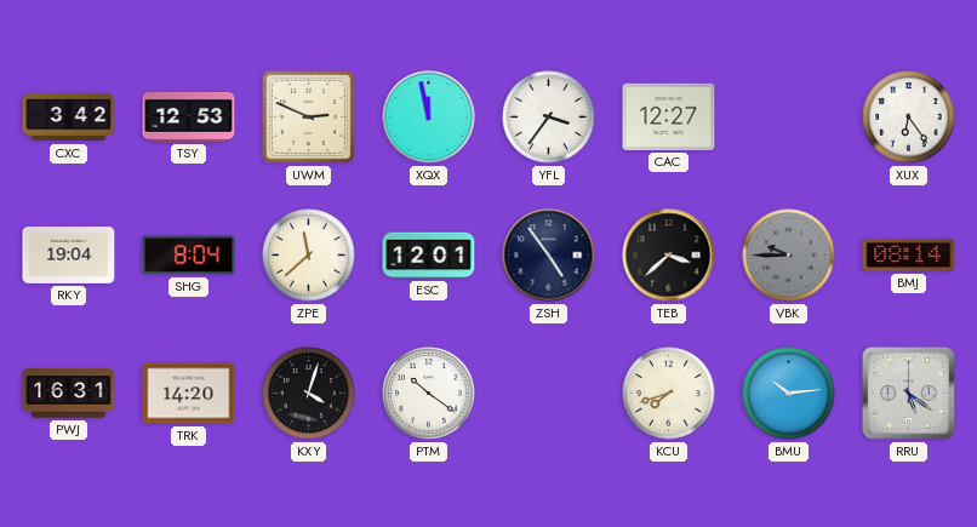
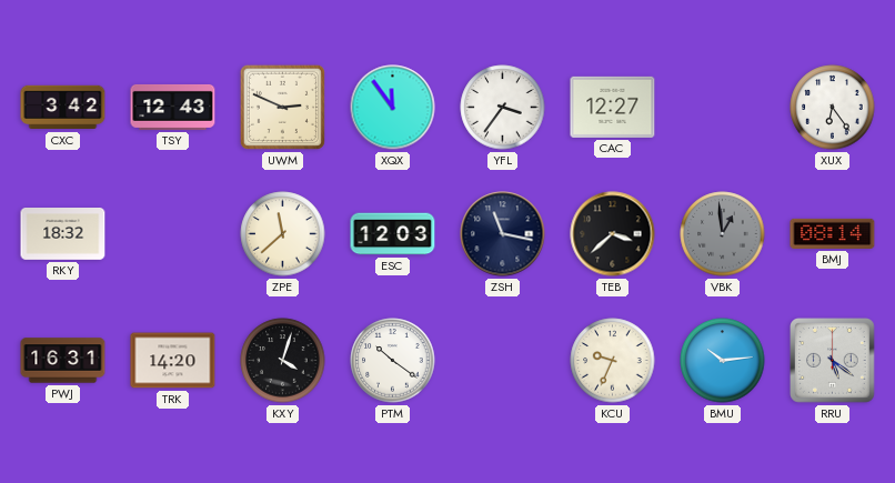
TSY: 12:53 -> 12:43 (173, 107)
XQX: 11:58 -> 11:54 (393, 108)
RKY: 19:04 -> 18:32 (63, 234)
SHG: 8:04 -> none (189, 256)
ESC: 12:01 -> 12:03 (393, 234)
ZSH: 4:54 -> 11:17 (503, 234)
VBK: 9:45 -> 12:59 (723, 234)
KCU: 7:42 -> 9:34 (613, 361)
